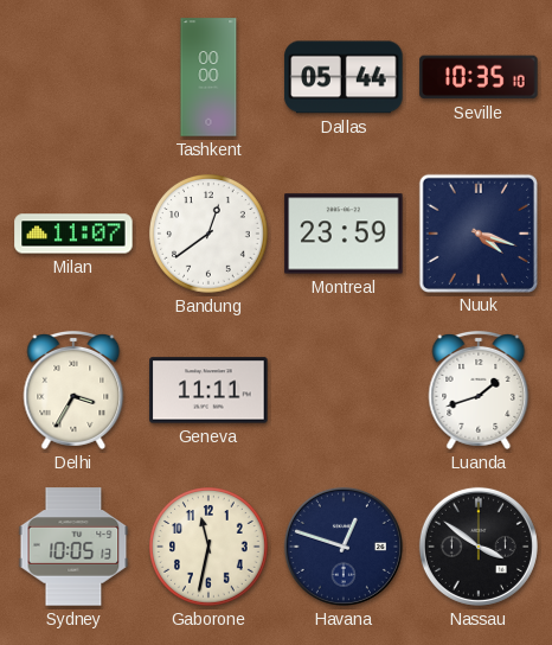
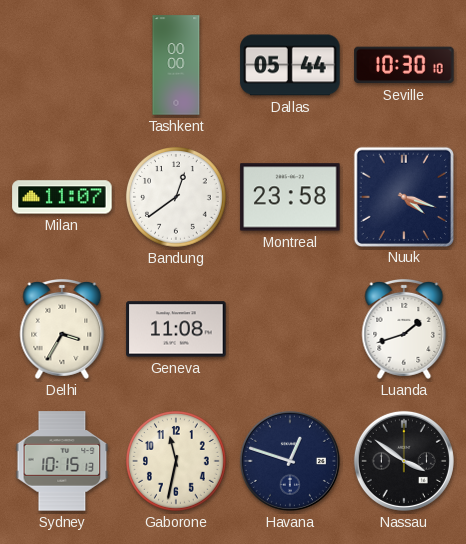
Seville: 10:35 -> 10:30 (404, 65)
Montreal: 23:59 -> 23:58 (290, 197)
Geneva: 11:11 -> 11:08 (176, 329)
Sydney: 10:05 -> 10:15 (62, 461)
